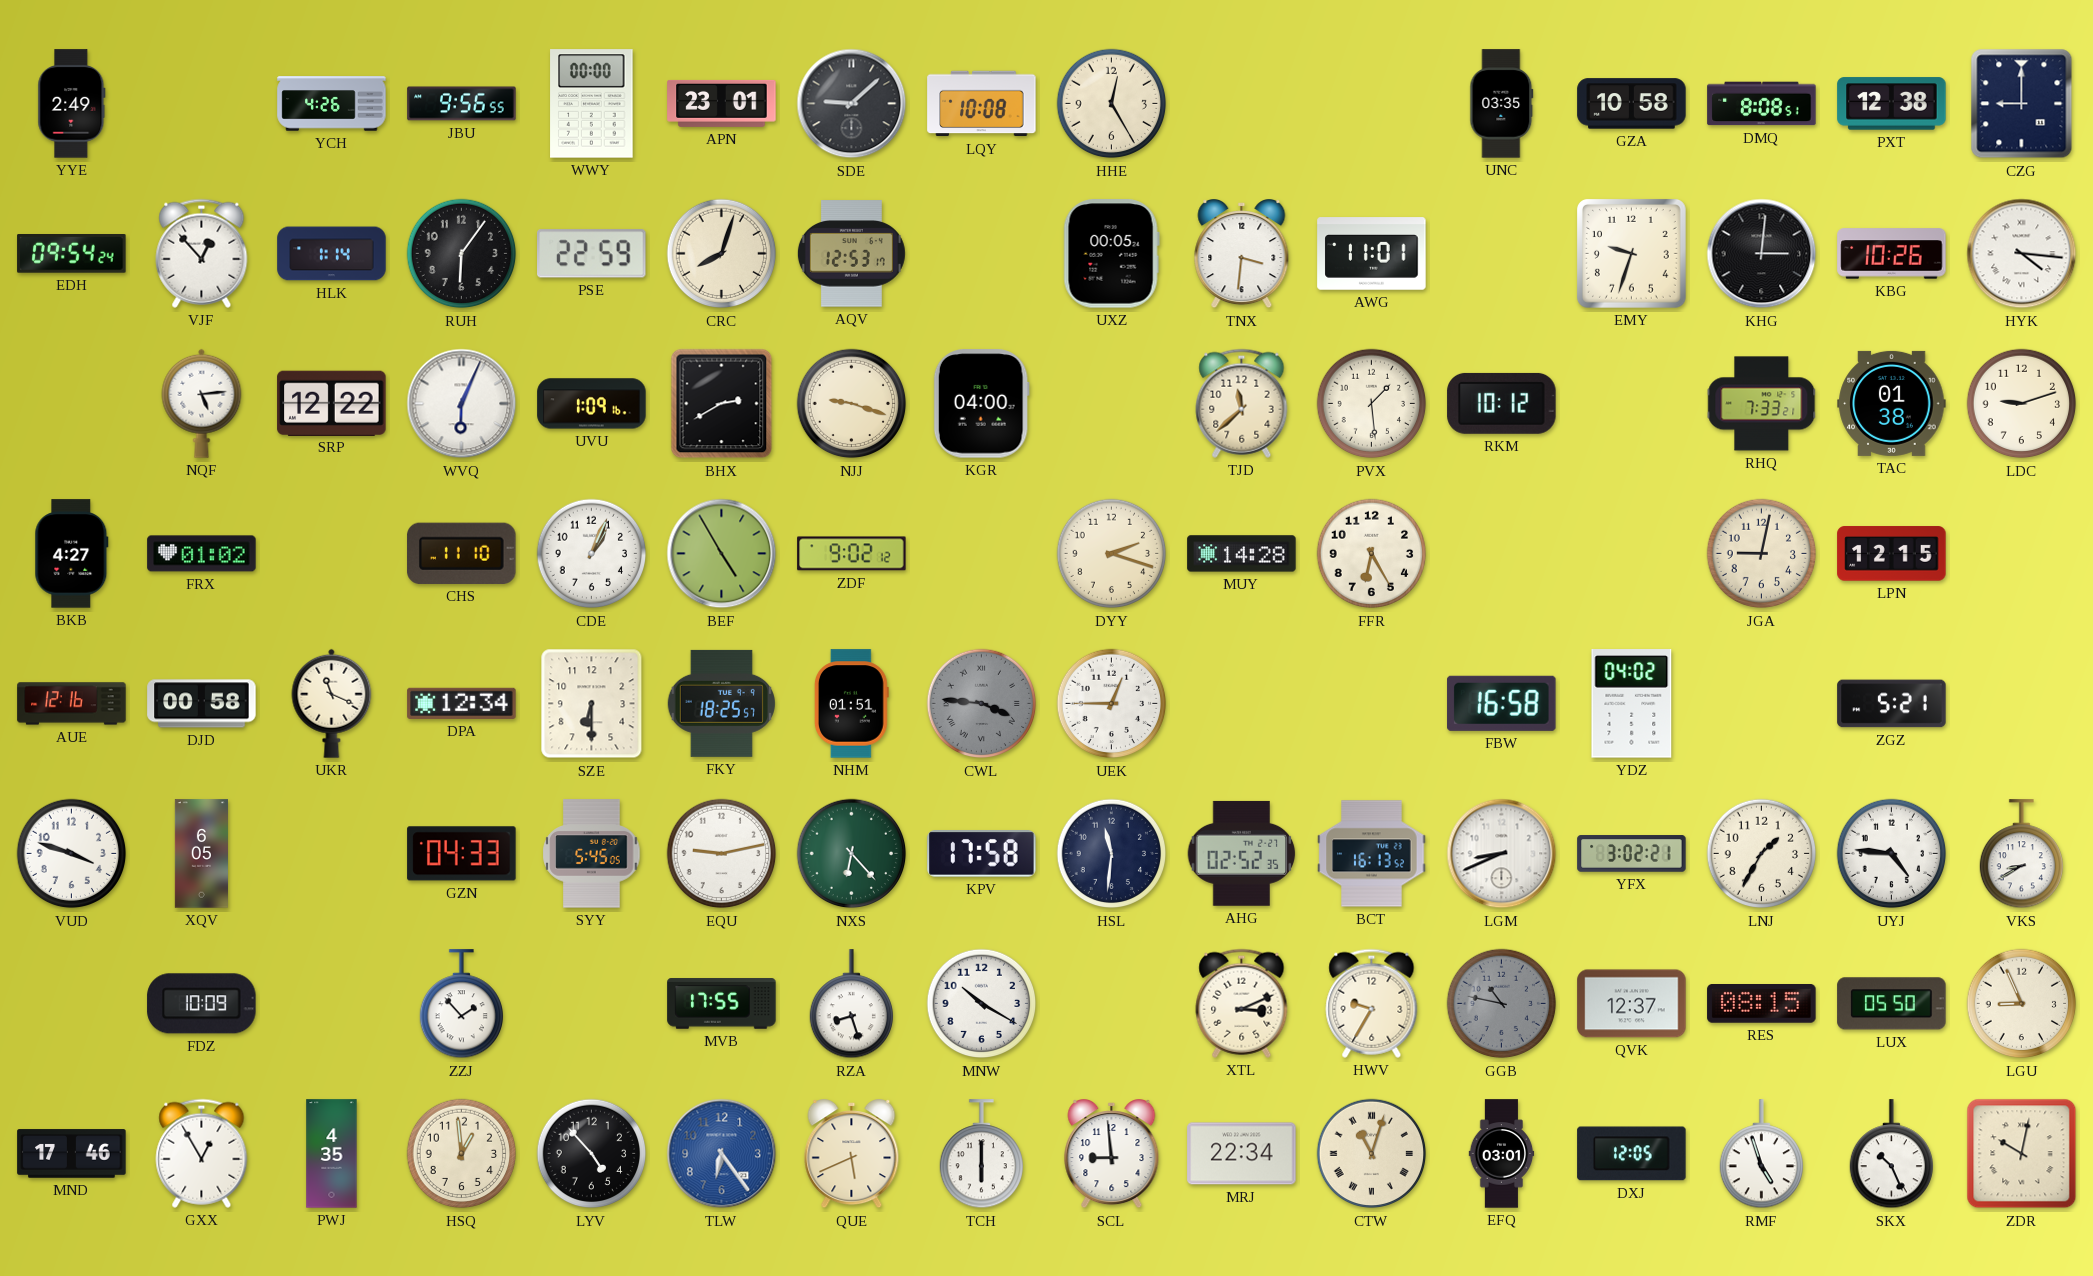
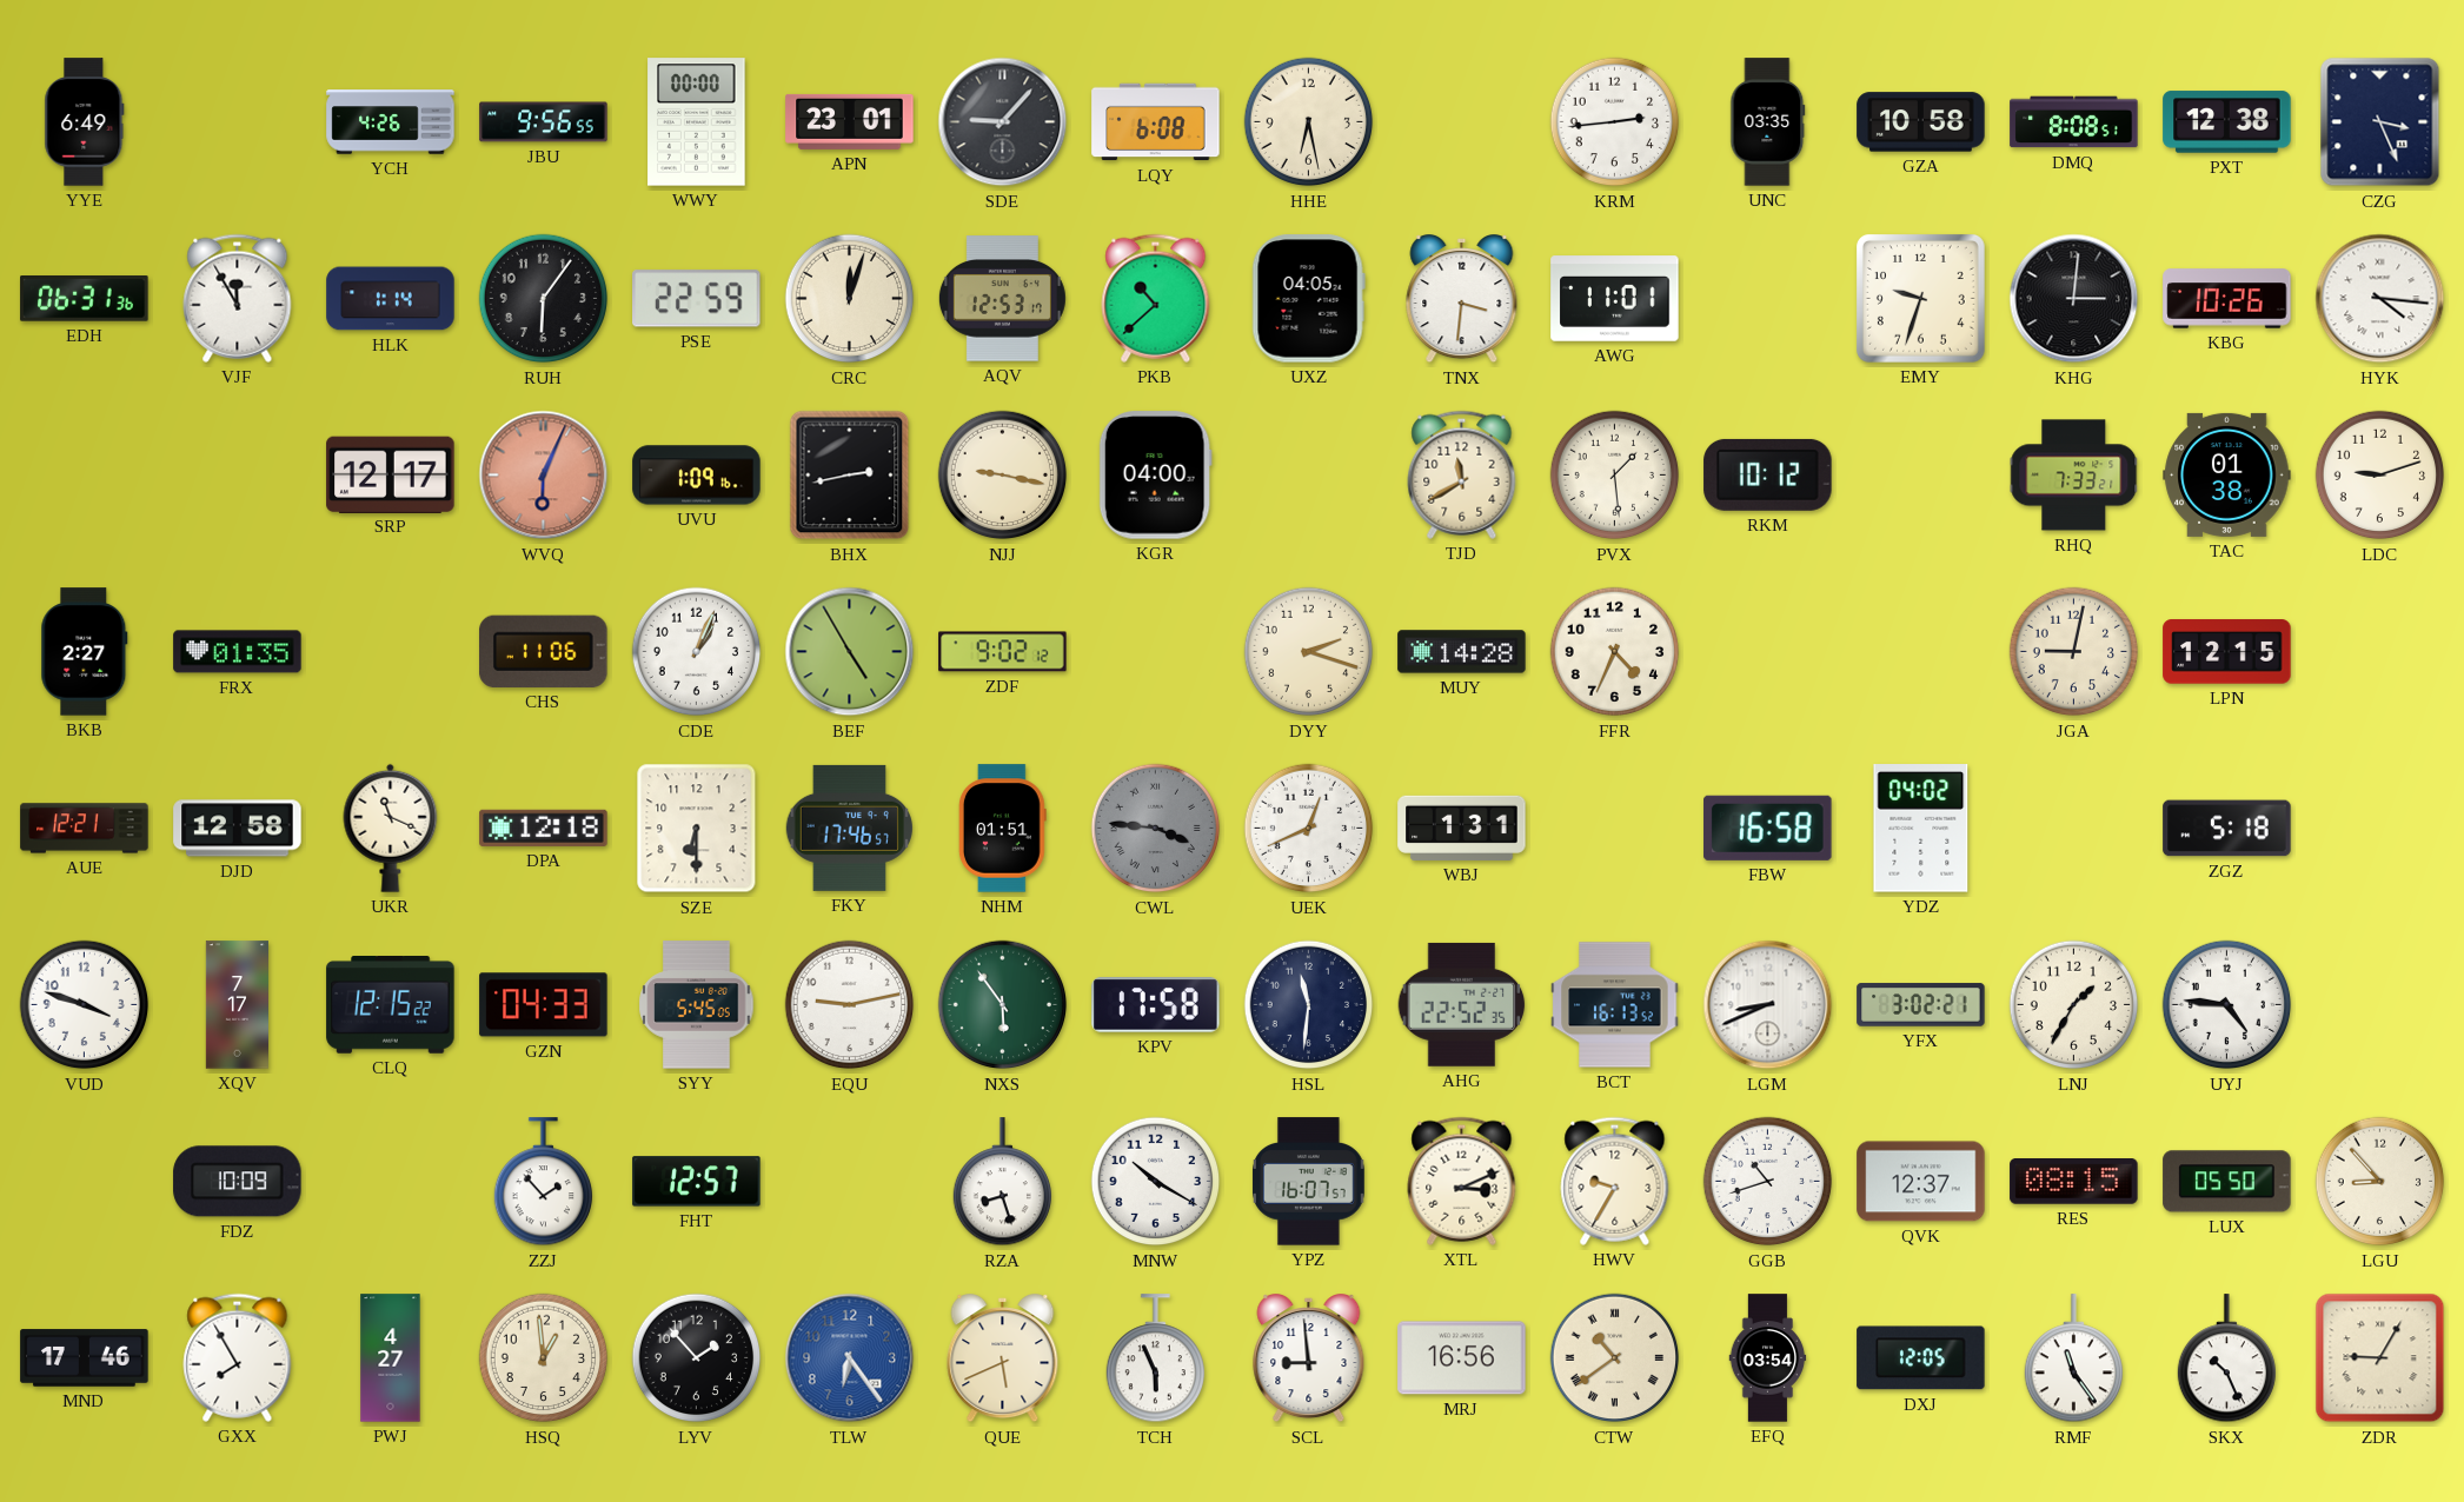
YYE: 2:49 -> 6:49 (85, 122)
SDE: 9:08 -> 9:07 (1003, 122)
LQY: 10:08 -> 6:08 (1156, 122)
HHE: 12:25 -> 6:28 (1309, 122)
KRM: none -> 2:44 (1615, 122)
CZG: 9:00 -> 3:26 (2380, 122)
EDH: 09:54 -> 06:31 (85, 299)
VJF: 12:53 -> 11:55 (238, 298)
CRC: 8:03 -> 12:03 (850, 299)
PKB: none -> 10:38 (1156, 298)
UXZ: 00:05 -> 04:05 (1308, 299)
NQF: 5:14 -> none (202, 403)
SRP: 12:22 -> 12:17 (391, 474)
WVQ dial: white -> salmon (544, 476)
BHX: 2:40 -> 2:43 (850, 476)
NJJ: 9:18 -> 9:17 (1003, 476)
TJD: 11:38 -> 11:40 (1462, 474)
BKB: 4:27 -> 2:27 (85, 652)
FRX: 01:02 -> 01:35 (238, 652)
CHS: 11:10 -> 11:06 (544, 651)
FFR: 6:25 -> 4:34 (1615, 652)
AUE: 12:16 -> 12:21 (85, 829)
DJD: 00:58 -> 12:58 (238, 829)
DPA: 12:34 -> 12:18 (544, 828)
FKY: 18:25 -> 17:46 (849, 828)
UEK: 12:45 -> 12:41 (1309, 829)
WBJ: none -> 1:31 (1462, 828)
ZGZ: 5:21 -> 5:18 (2227, 829)
XQV: 6:05 -> 7:17 (237, 1005)
CLQ: none -> 12:15 (391, 1005)
NXS: 6:23 -> 5:54 (1003, 1005)
AHG: 02:52 -> 22:52 (1462, 1004)
VKS: 8:40 -> none (2021, 854)
FHT: none -> 12:57 (697, 1182)
MVB: 17:55 -> none (722, 1004)
YPZ: none -> 16:07 (1309, 1182)
GGB: 10:47 -> 10:42 (1768, 1182)
GGB dial: grey -> white (1768, 1182)
LGU: 8:56 -> 8:53 (2380, 1182)
GXX: 12:55 -> 7:55 (238, 1357)
PWJ: 4:35 -> 4:27 (391, 1358)
LYV: 4:53 -> 1:53 (697, 1358)
TCH: 6:00 -> 5:56 (1155, 1358)
MRJ: 22:34 -> 16:56 (1462, 1358)
CTW: 11:03 -> 10:39 (1615, 1358)
EFQ: 03:01 -> 03:54 (1768, 1358)
RMF: 4:57 -> 11:24 (2073, 1358)
ZDR: 10:02 -> 9:05 (2380, 1358)
